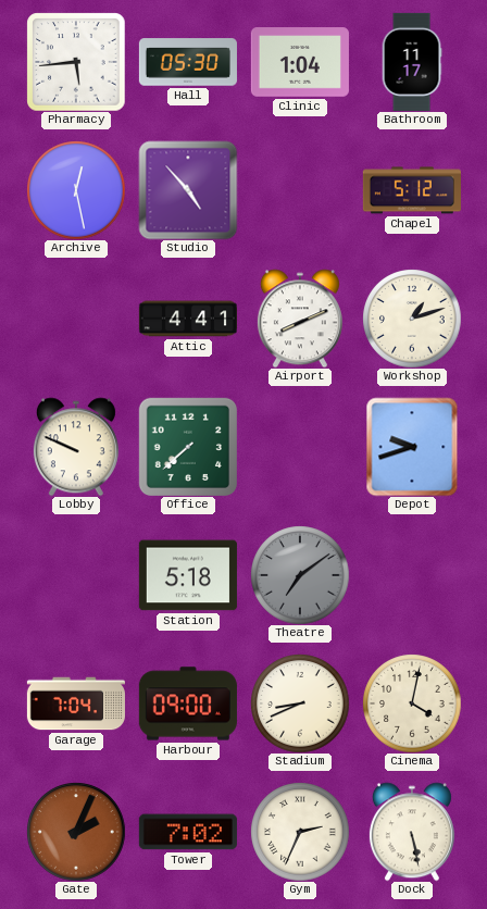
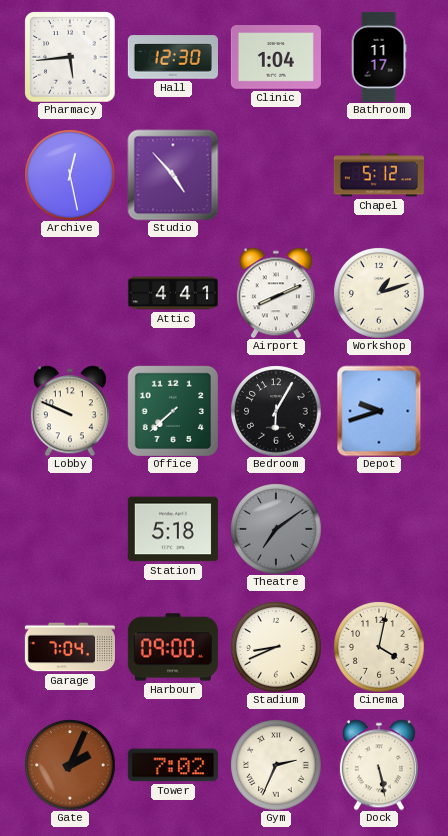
Hall: 05:30 -> 12:30 (173, 57)
Bedroom: none -> 6:05 (276, 411)
